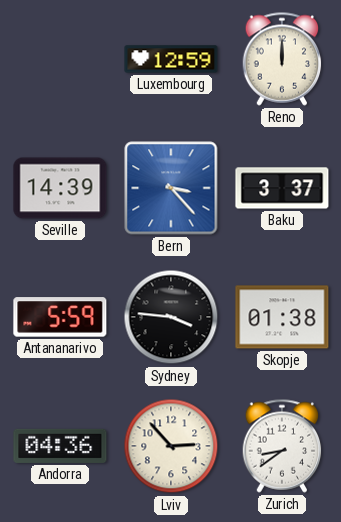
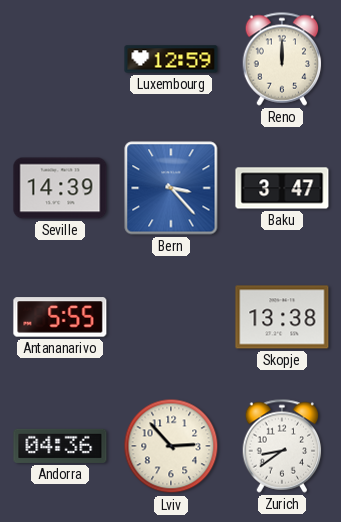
Baku: 3:37 -> 3:47 (282, 188)
Antananarivo: 5:59 -> 5:55 (60, 317)
Sydney: 3:46 -> none (171, 317)
Skopje: 01:38 -> 13:38 (282, 317)
